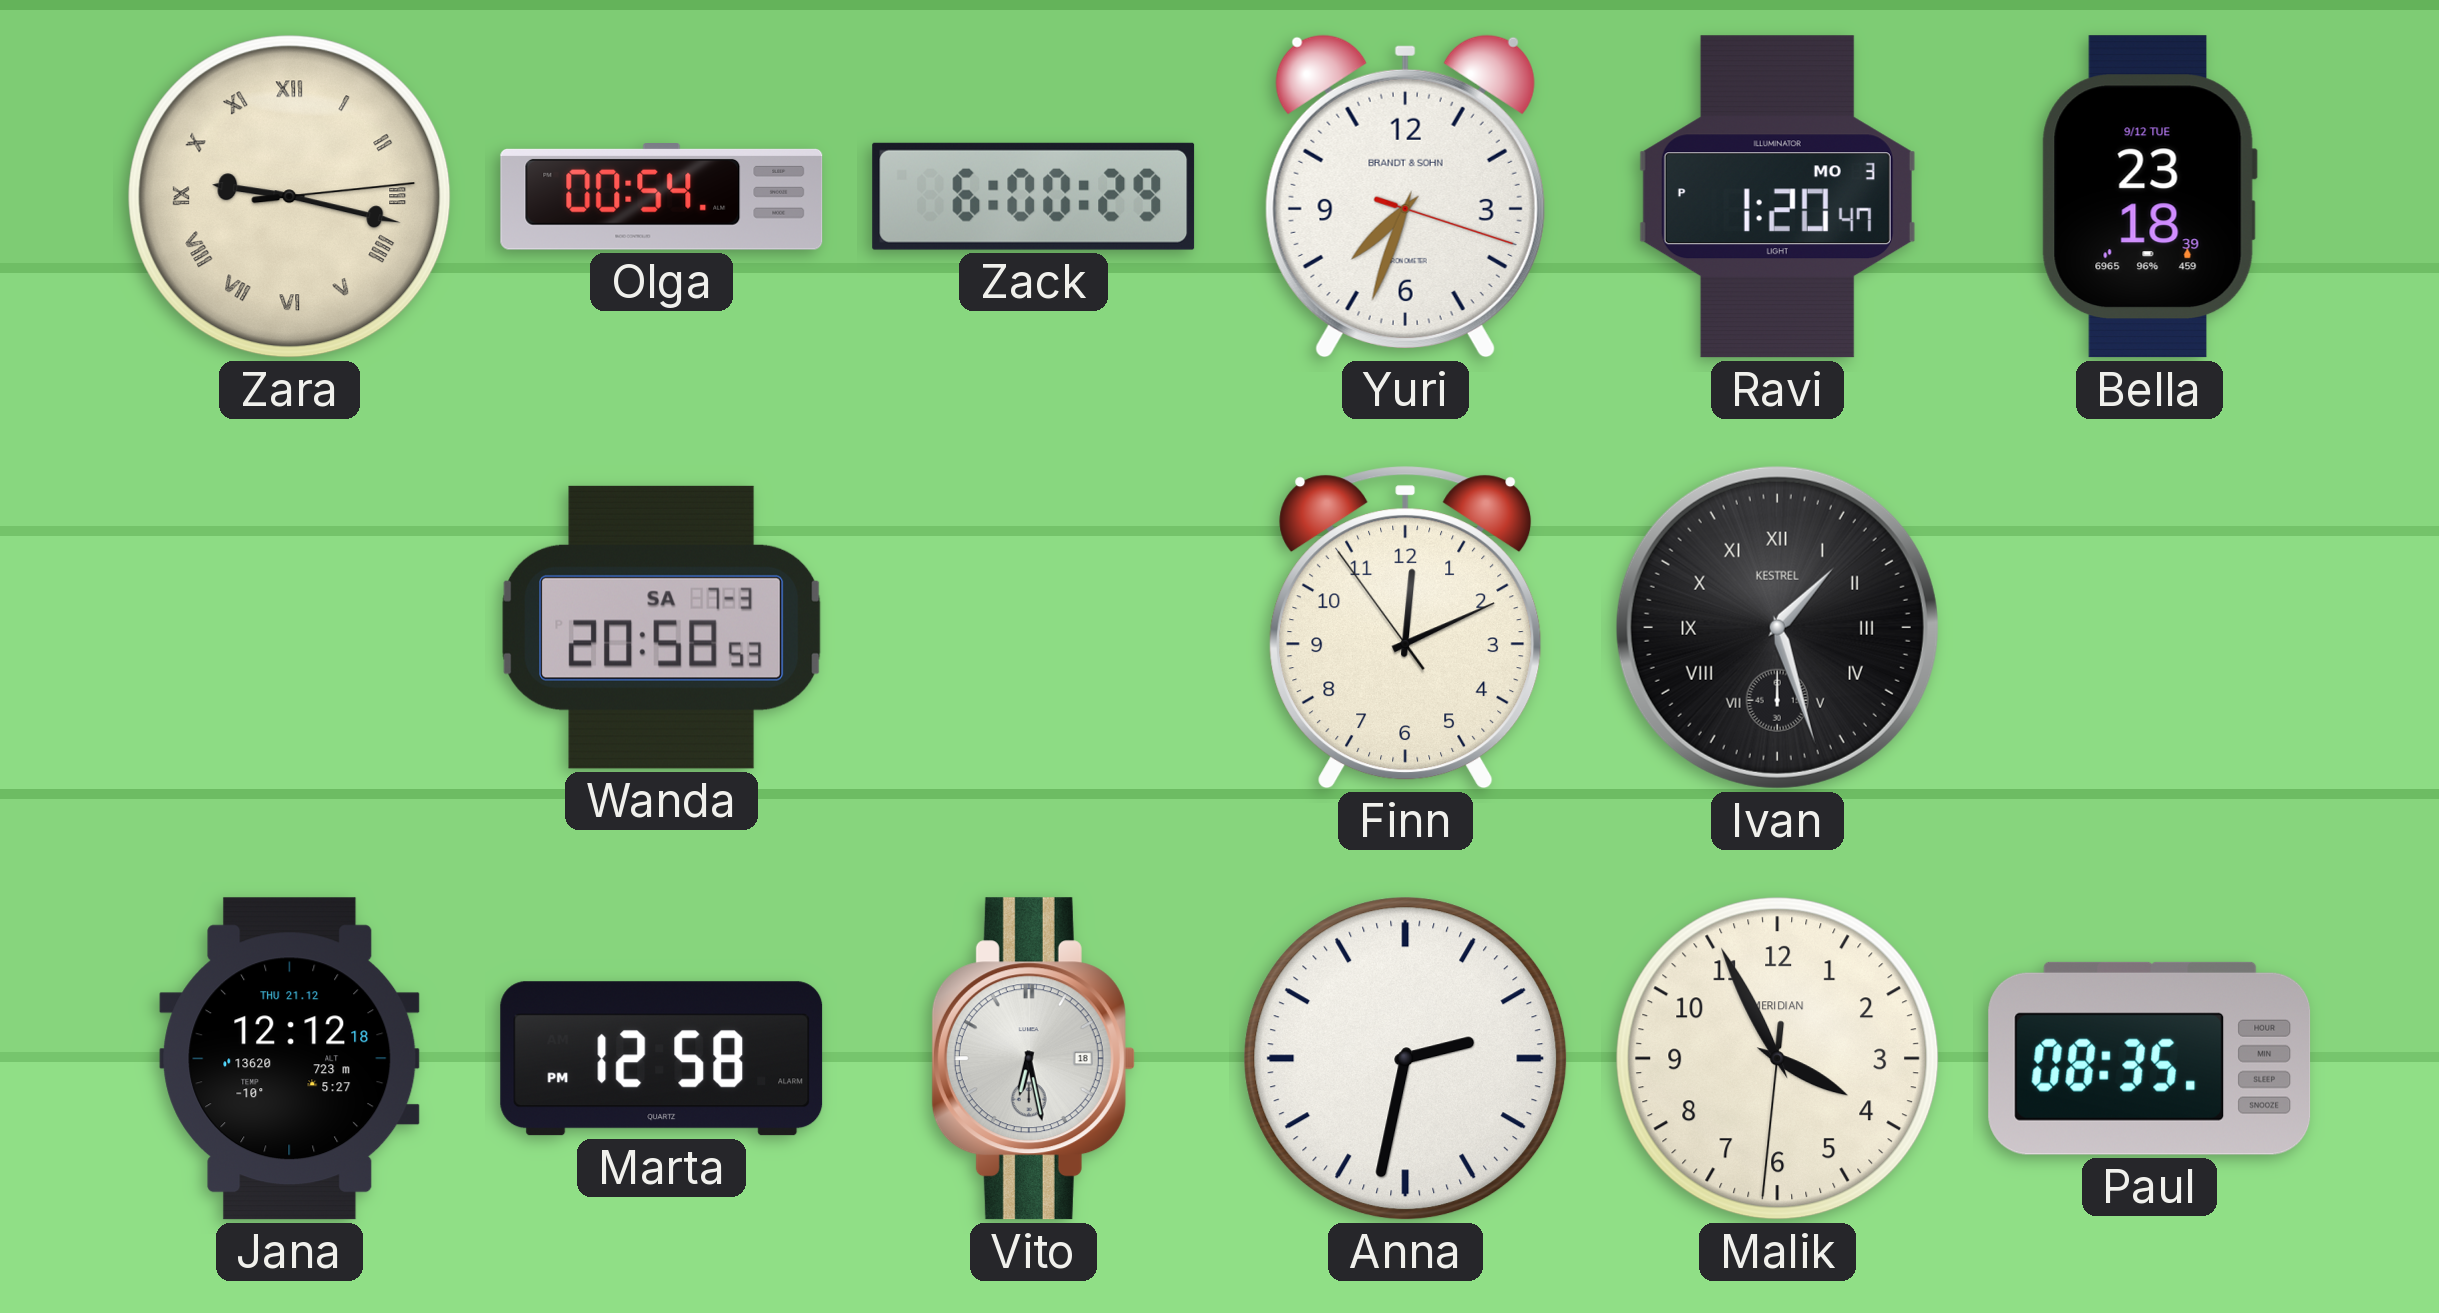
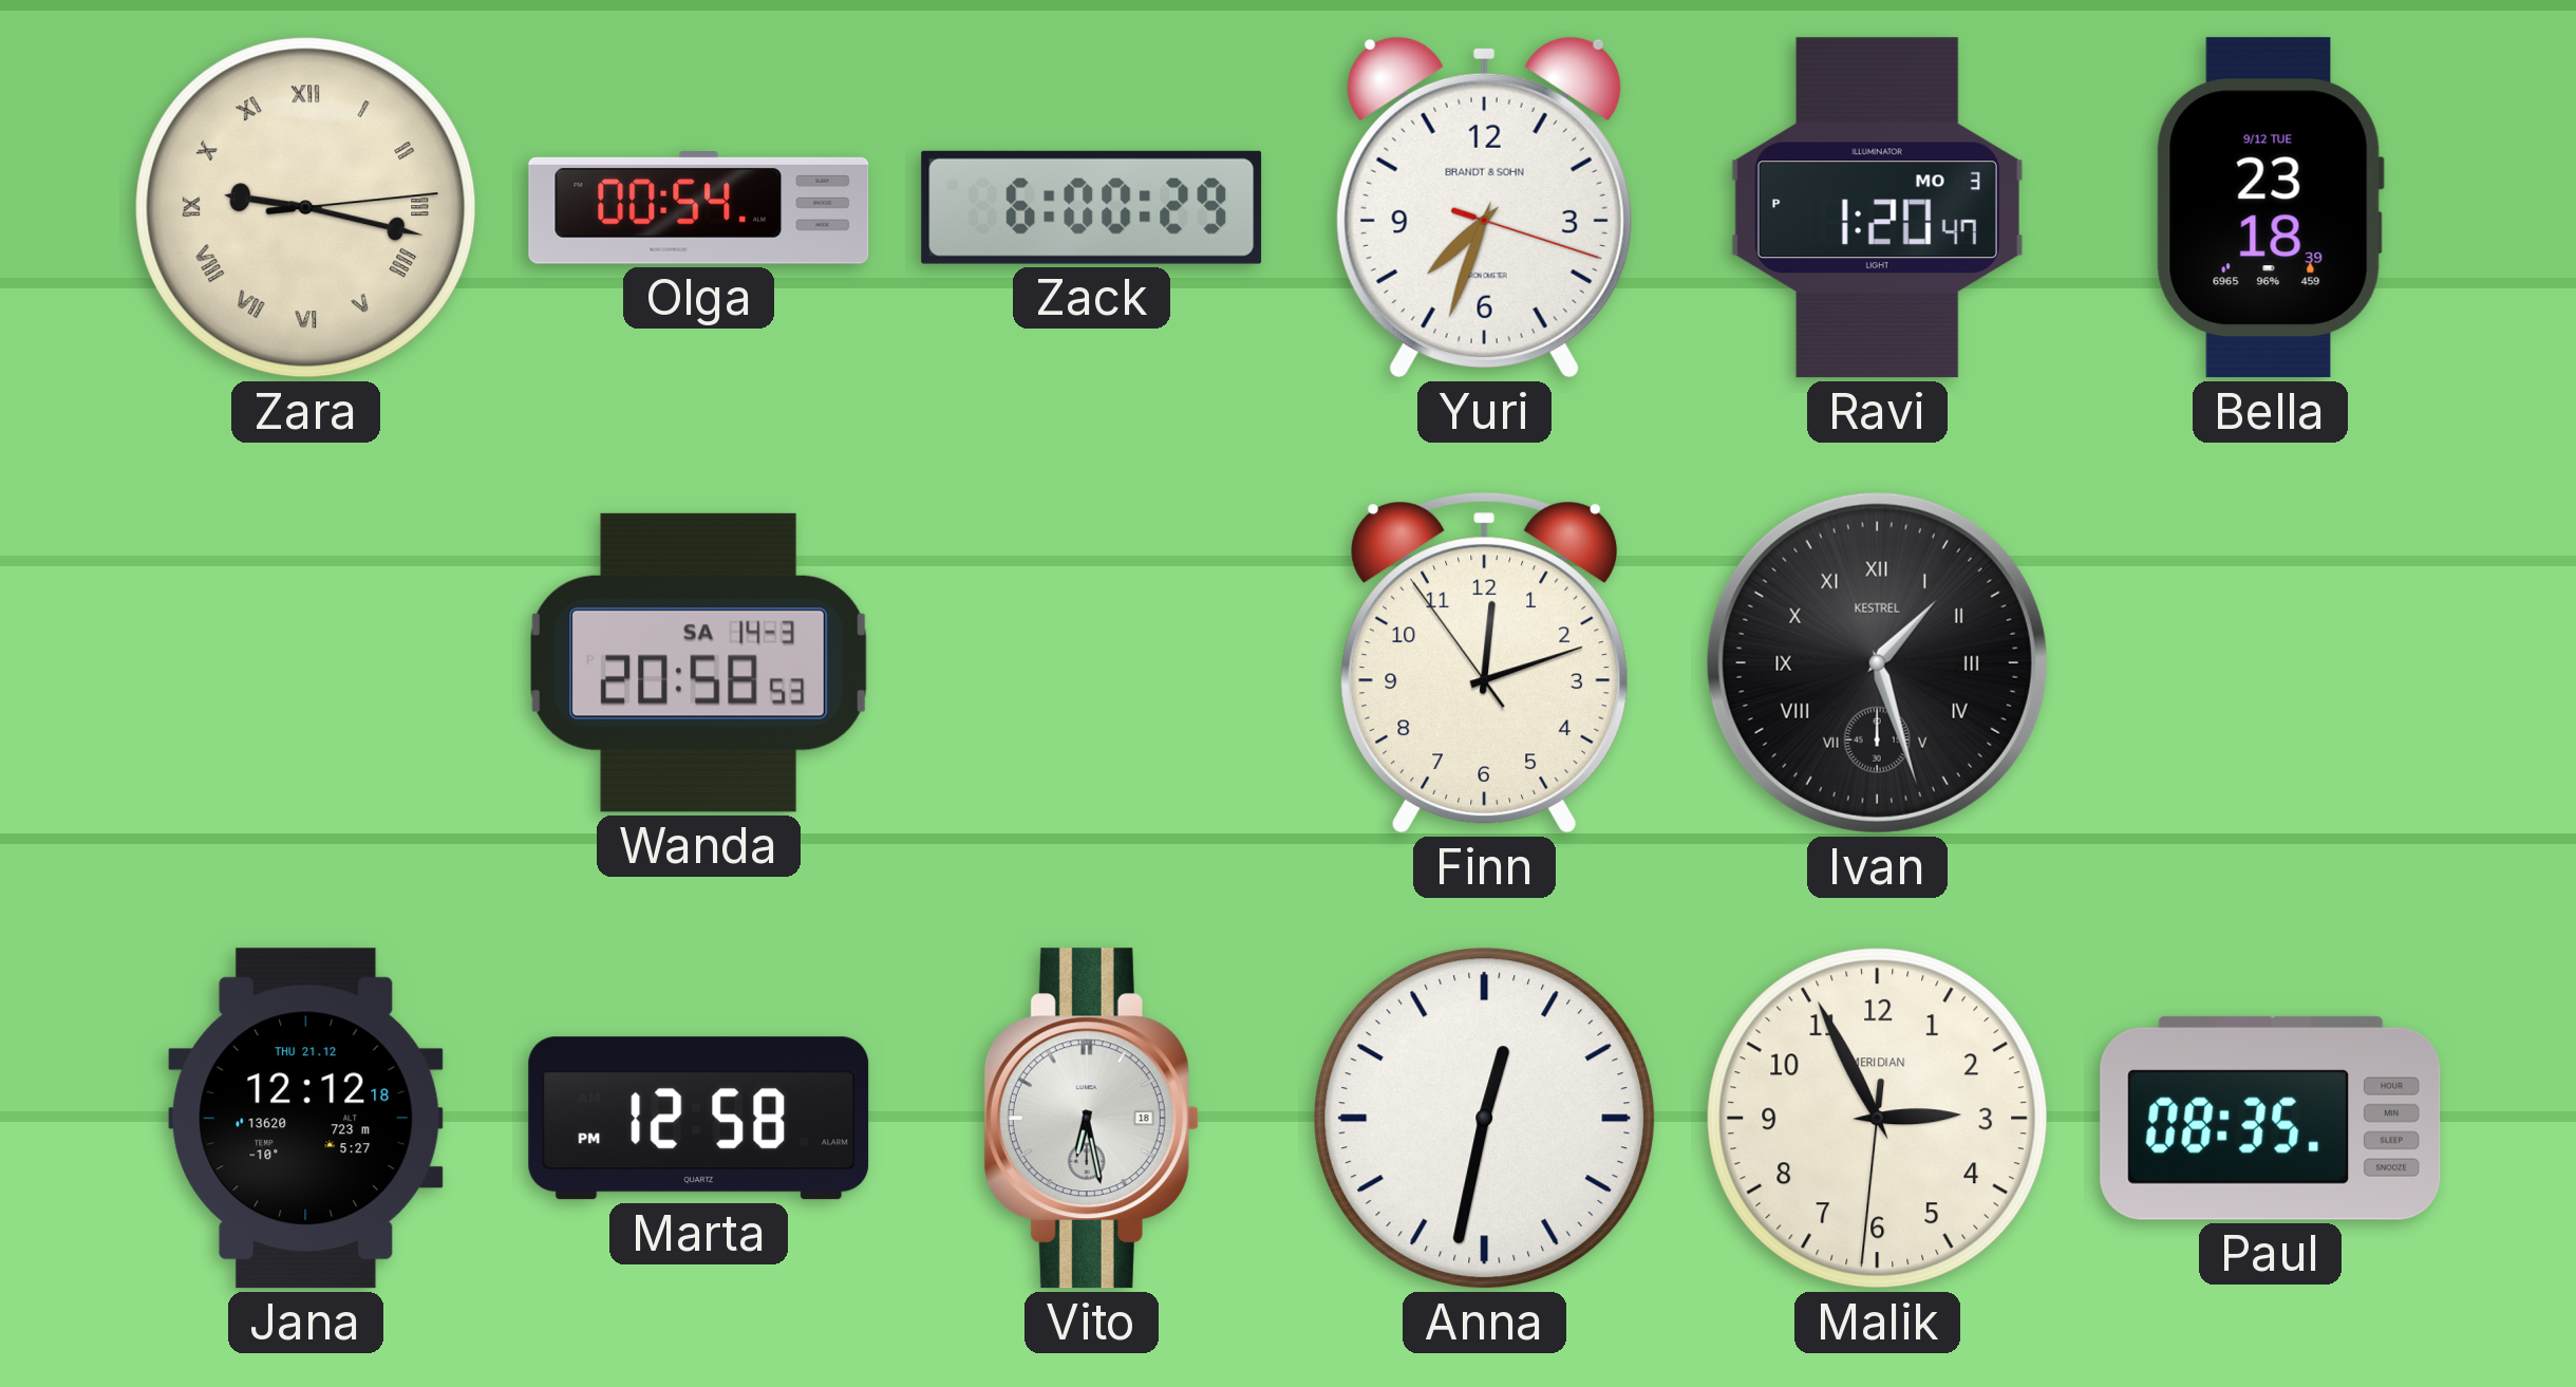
Wanda date: SA 7-3 -> SA 14-3 (699, 662)
Finn: 12:10 -> 12:11 (1485, 663)
Anna: 2:32 -> 12:32 (1485, 1119)
Malik: 3:55 -> 2:55 (1878, 1119)
